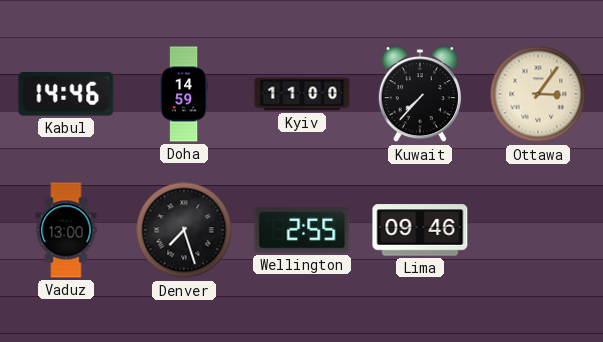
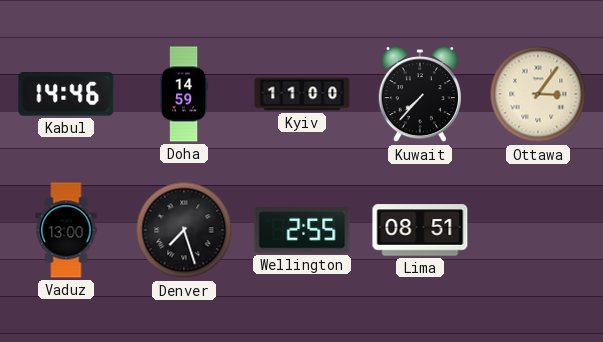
Lima: 09:46 -> 08:51 (420, 230)
